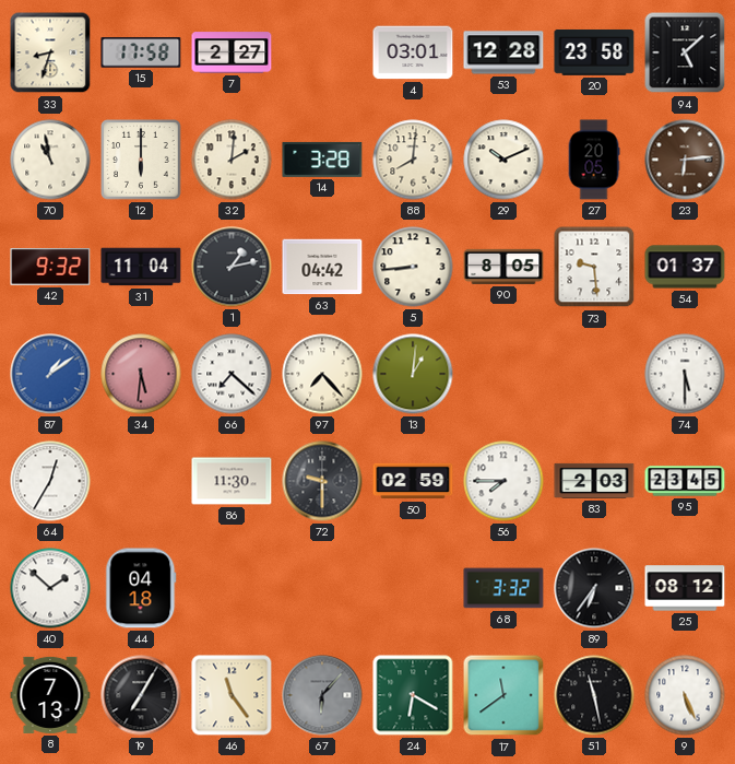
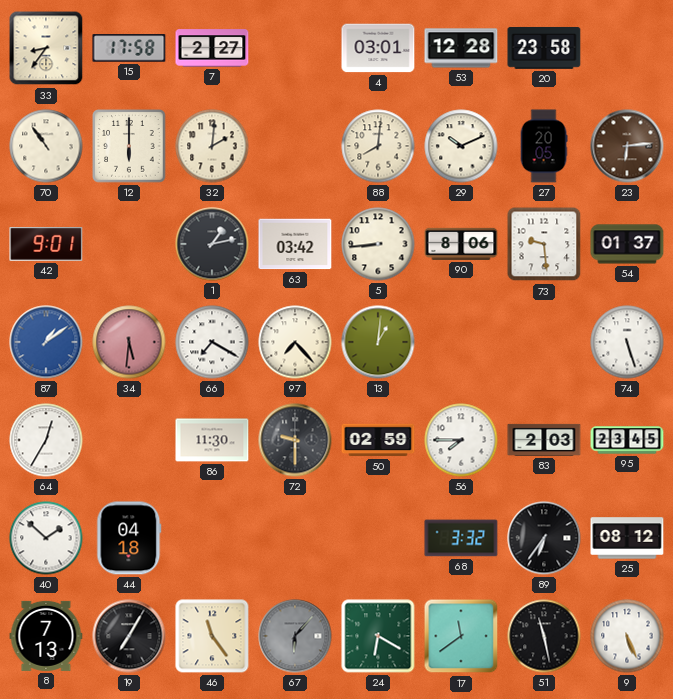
33: 8:33 -> 8:36 (46, 48)
94: 5:08 -> none (685, 52)
70: 10:58 -> 10:54 (46, 146)
14: 3:28 -> none (322, 160)
42: 9:32 -> 9:01 (46, 245)
31: 11:04 -> none (141, 267)
63: 04:42 -> 03:42 (295, 244)
90: 8:05 -> 8:06 (461, 244)
66: 7:22 -> 7:20 (212, 342)
74: 5:30 -> 5:27 (627, 342)
